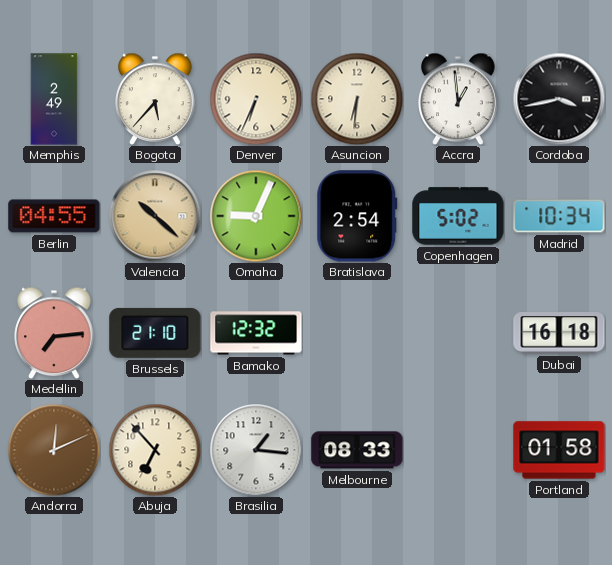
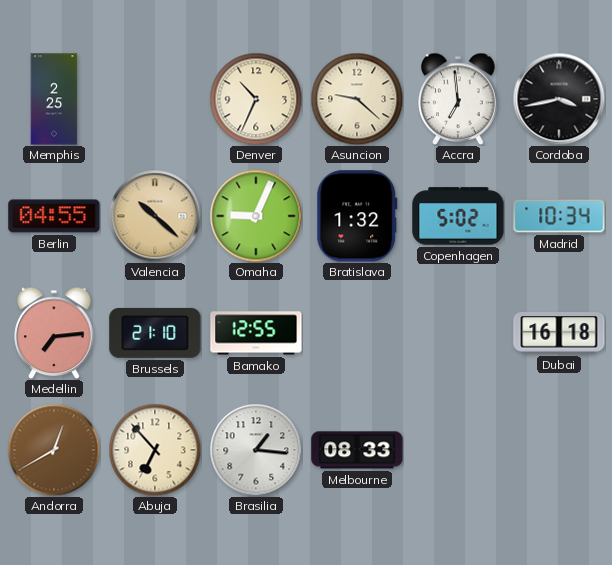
Memphis: 2:49 -> 2:25 (54, 99)
Bogota: 5:37 -> none (155, 99)
Denver: 6:34 -> 10:34 (256, 99)
Asuncion: 6:31 -> 9:22 (357, 99)
Accra: 12:59 -> 6:59 (458, 99)
Bratislava: 2:54 -> 1:32 (357, 216)
Bamako: 12:32 -> 12:55 (256, 333)
Andorra: 12:11 -> 12:40 (54, 450)
Portland: 01:58 -> none (559, 450)
